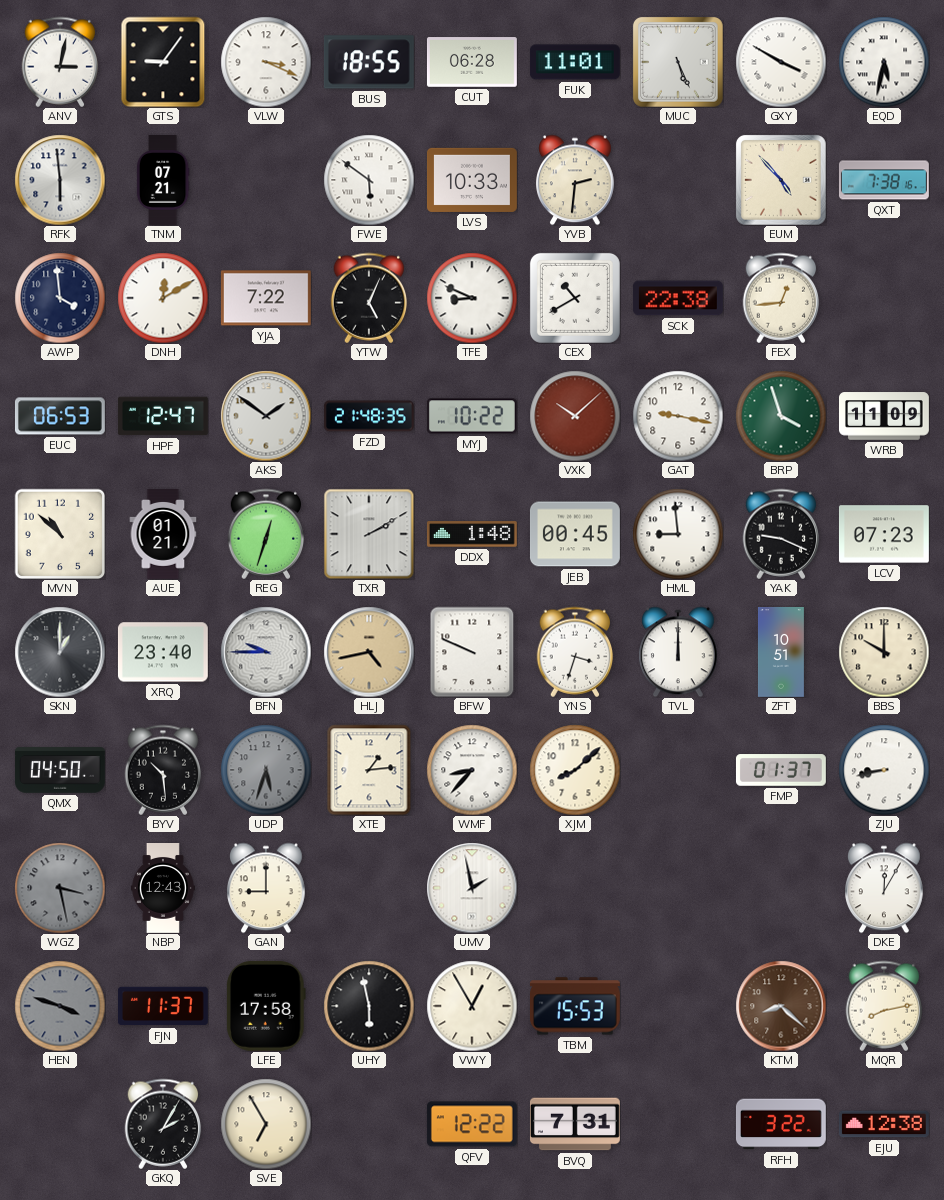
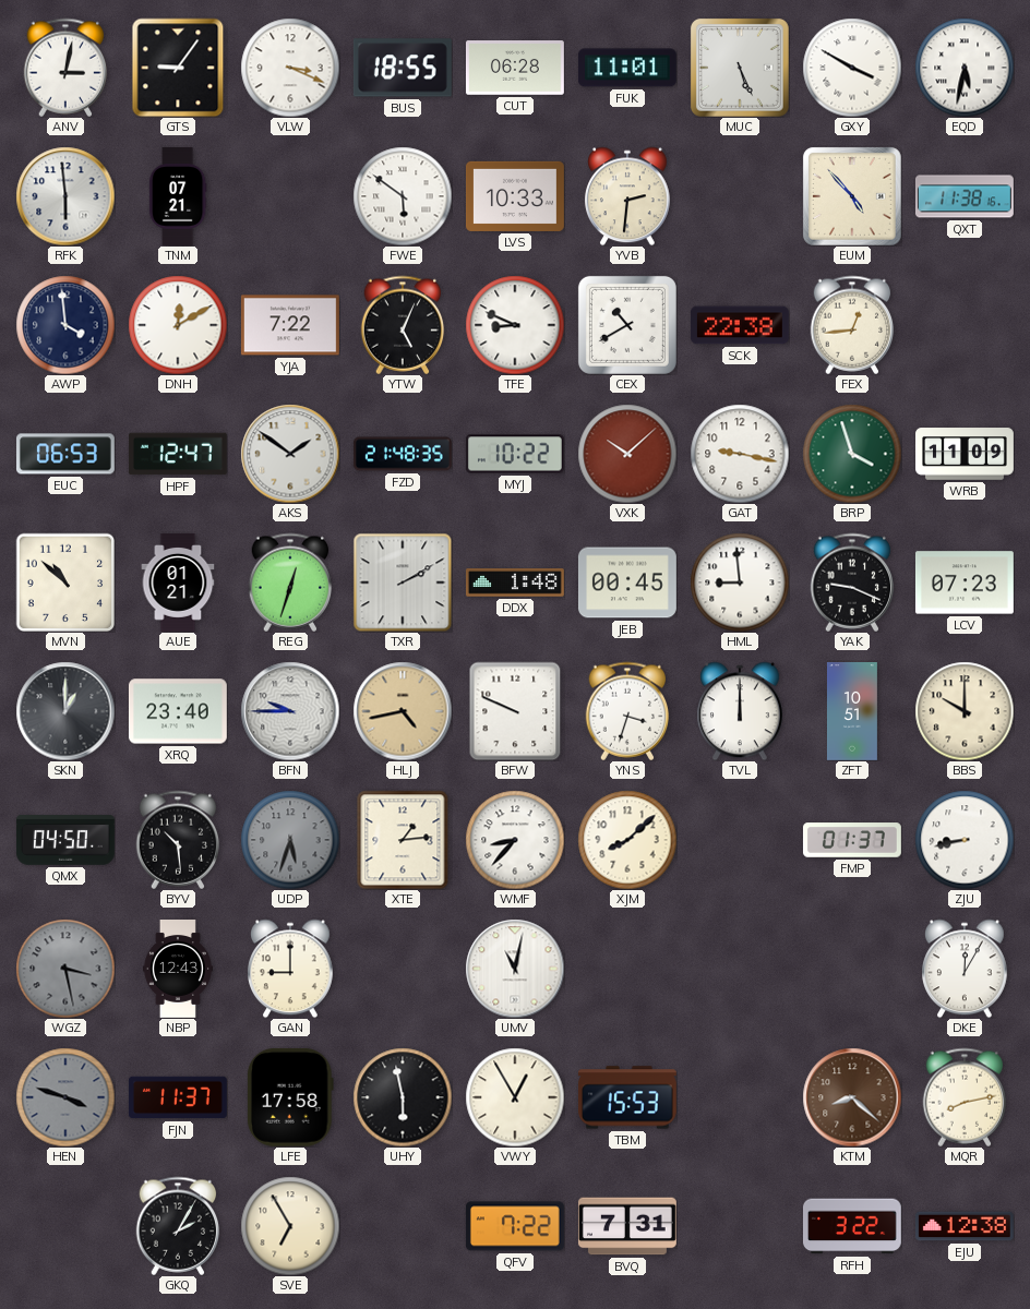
QXT: 7:38 -> 11:38 (965, 196)
UMV: 1:58 -> 11:02 (515, 969)
QFV: 12:22 -> 7:22 (515, 1226)
